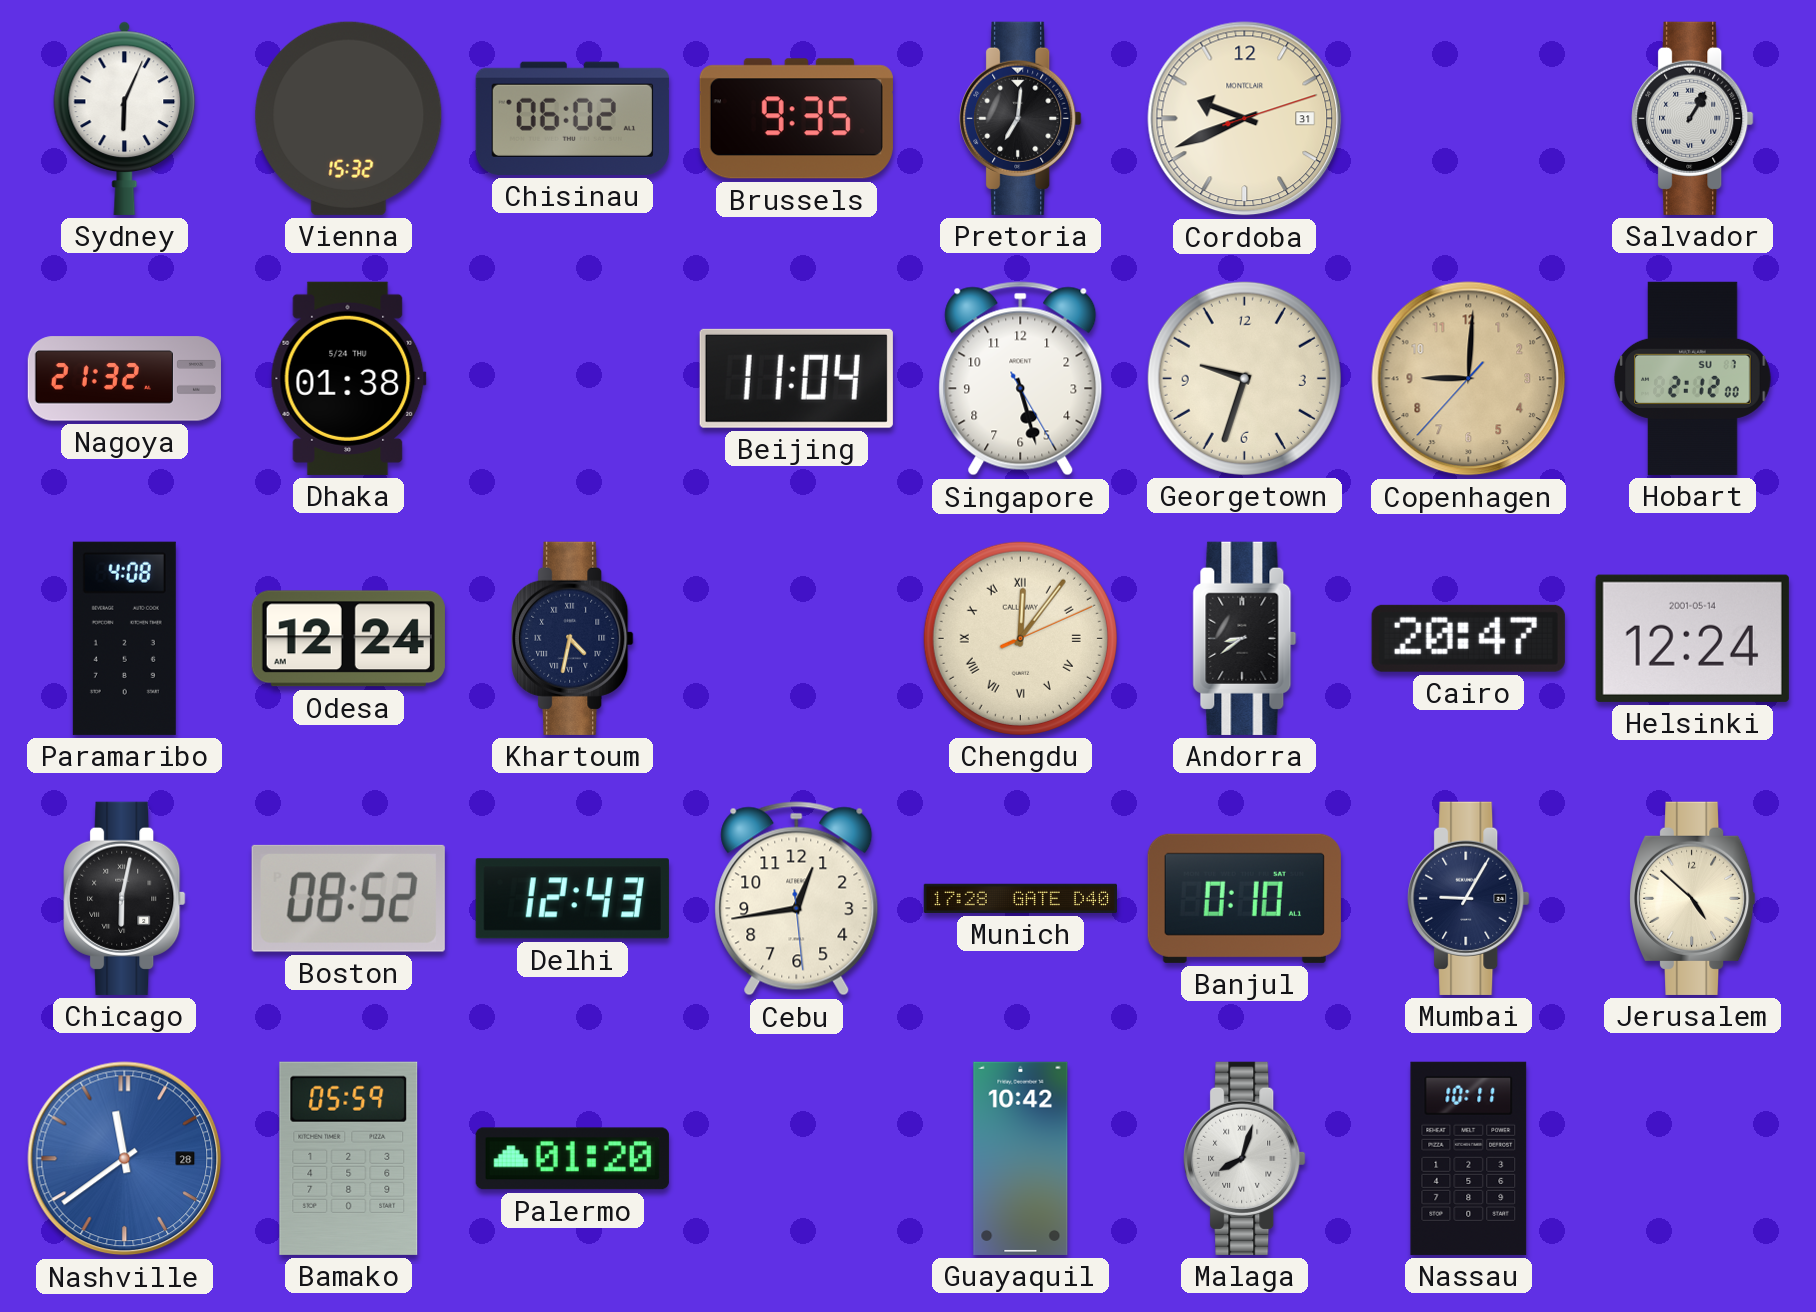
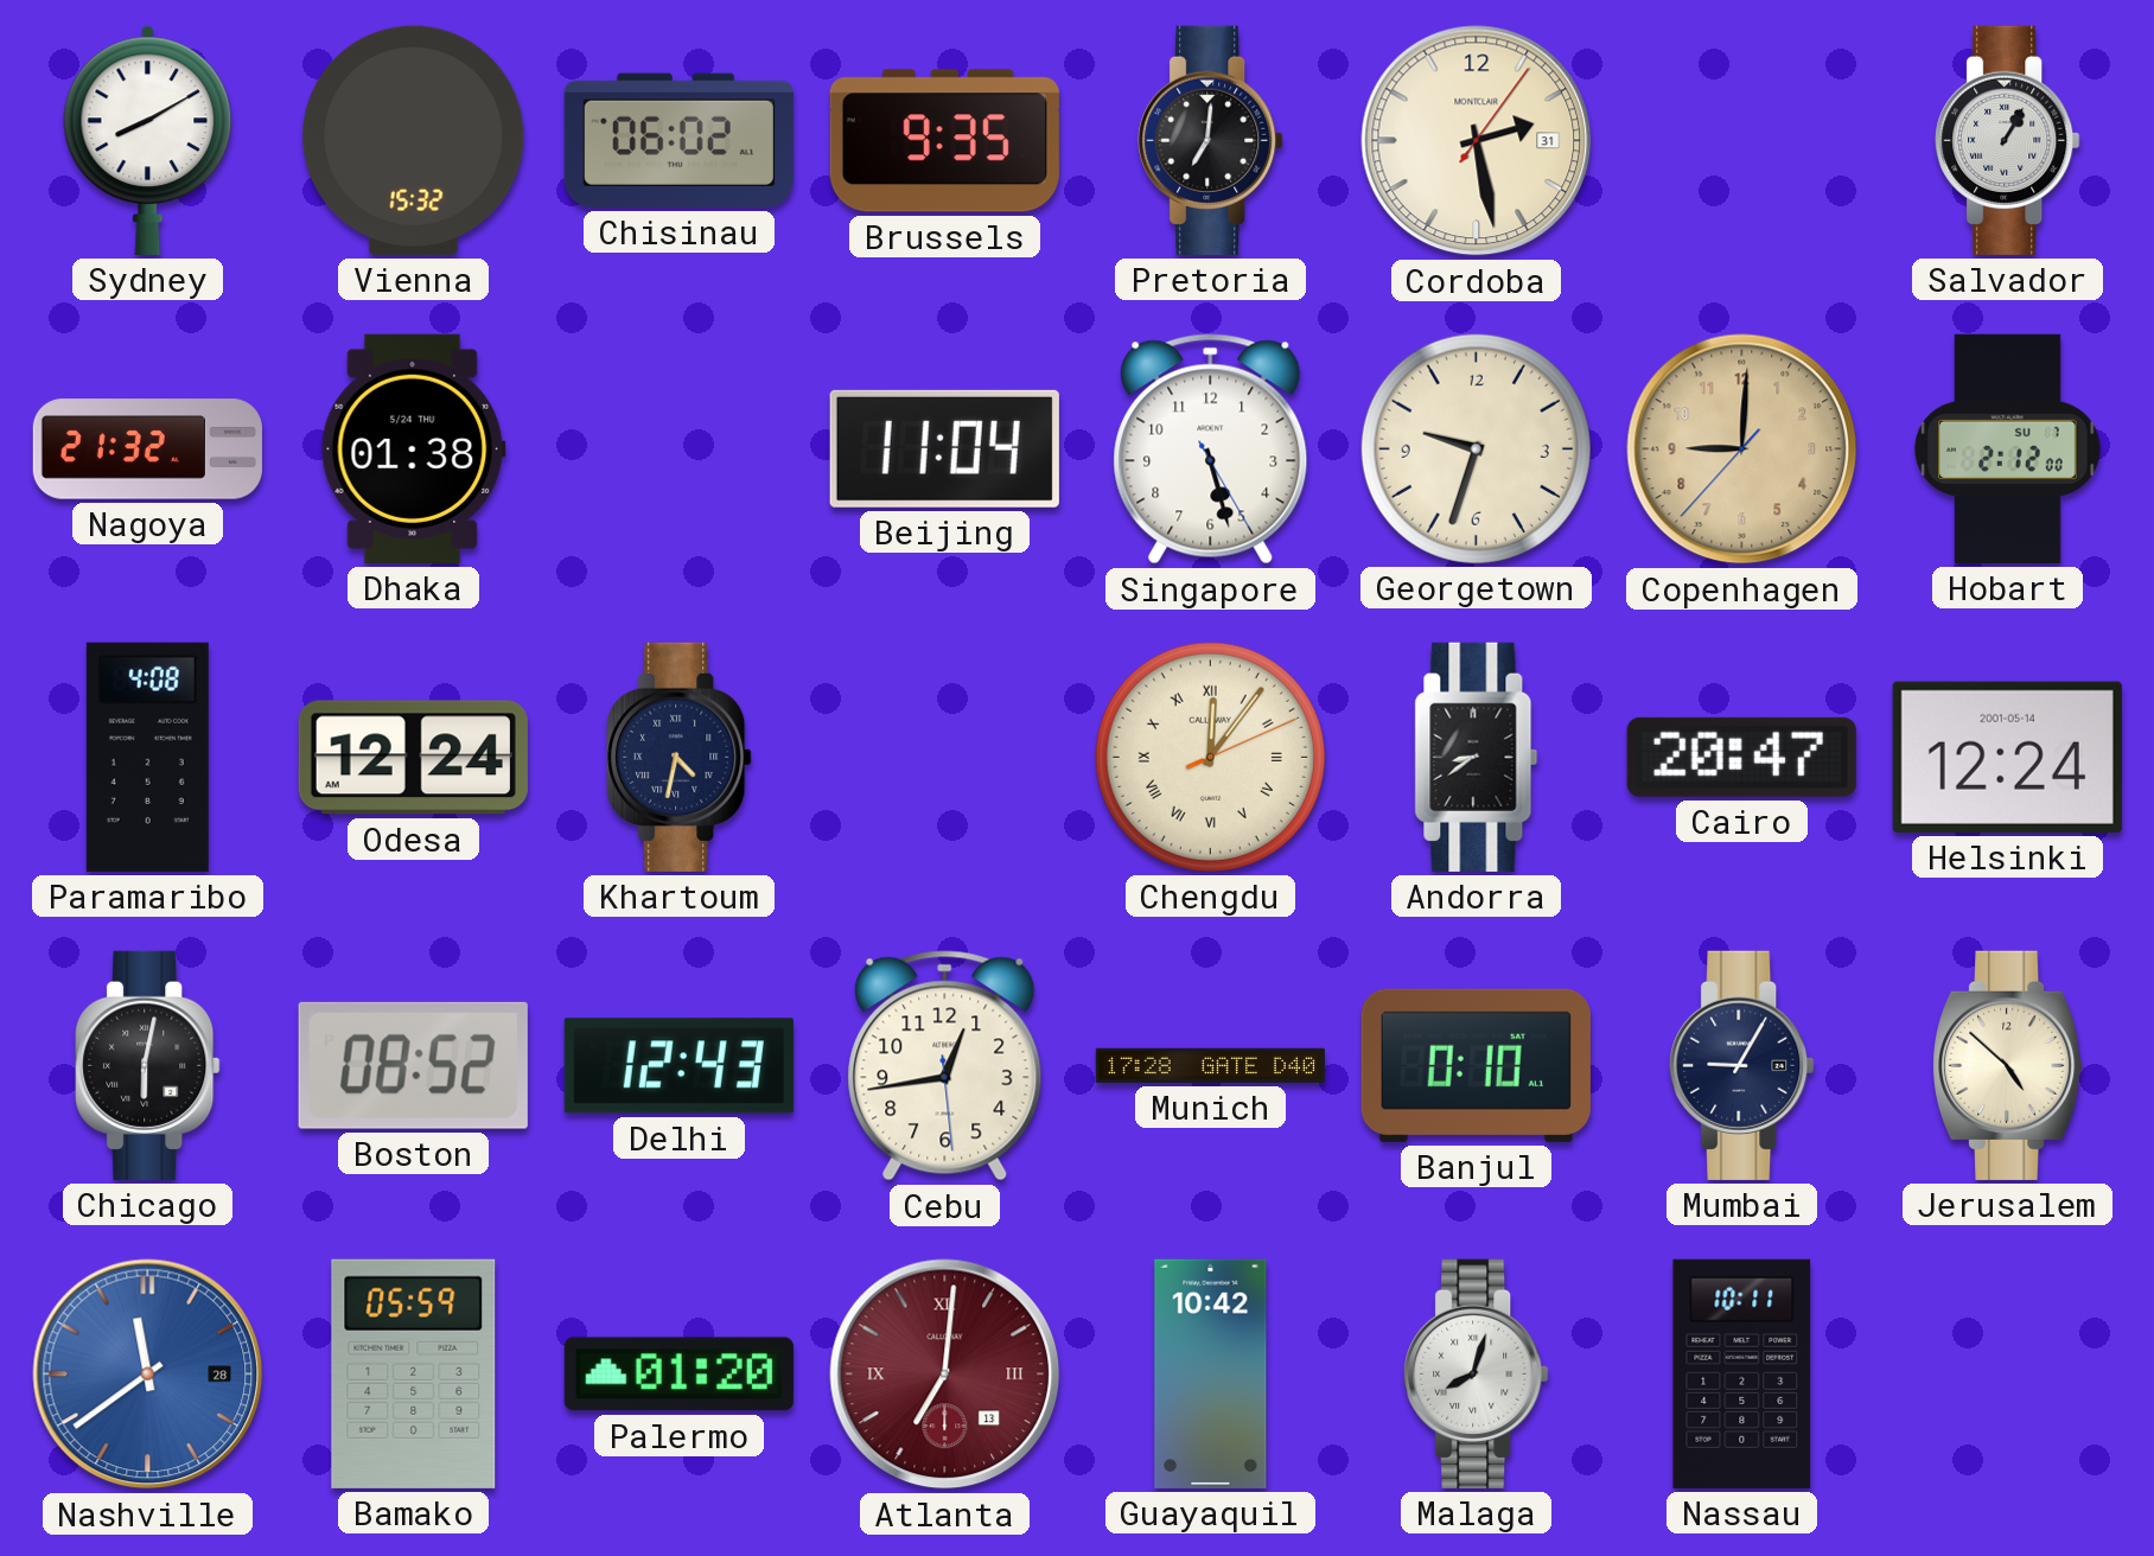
Sydney: 6:04 -> 8:10 (148, 140)
Cordoba: 9:41 -> 2:28 (1477, 141)
Atlanta: none -> 7:01 (945, 1375)
